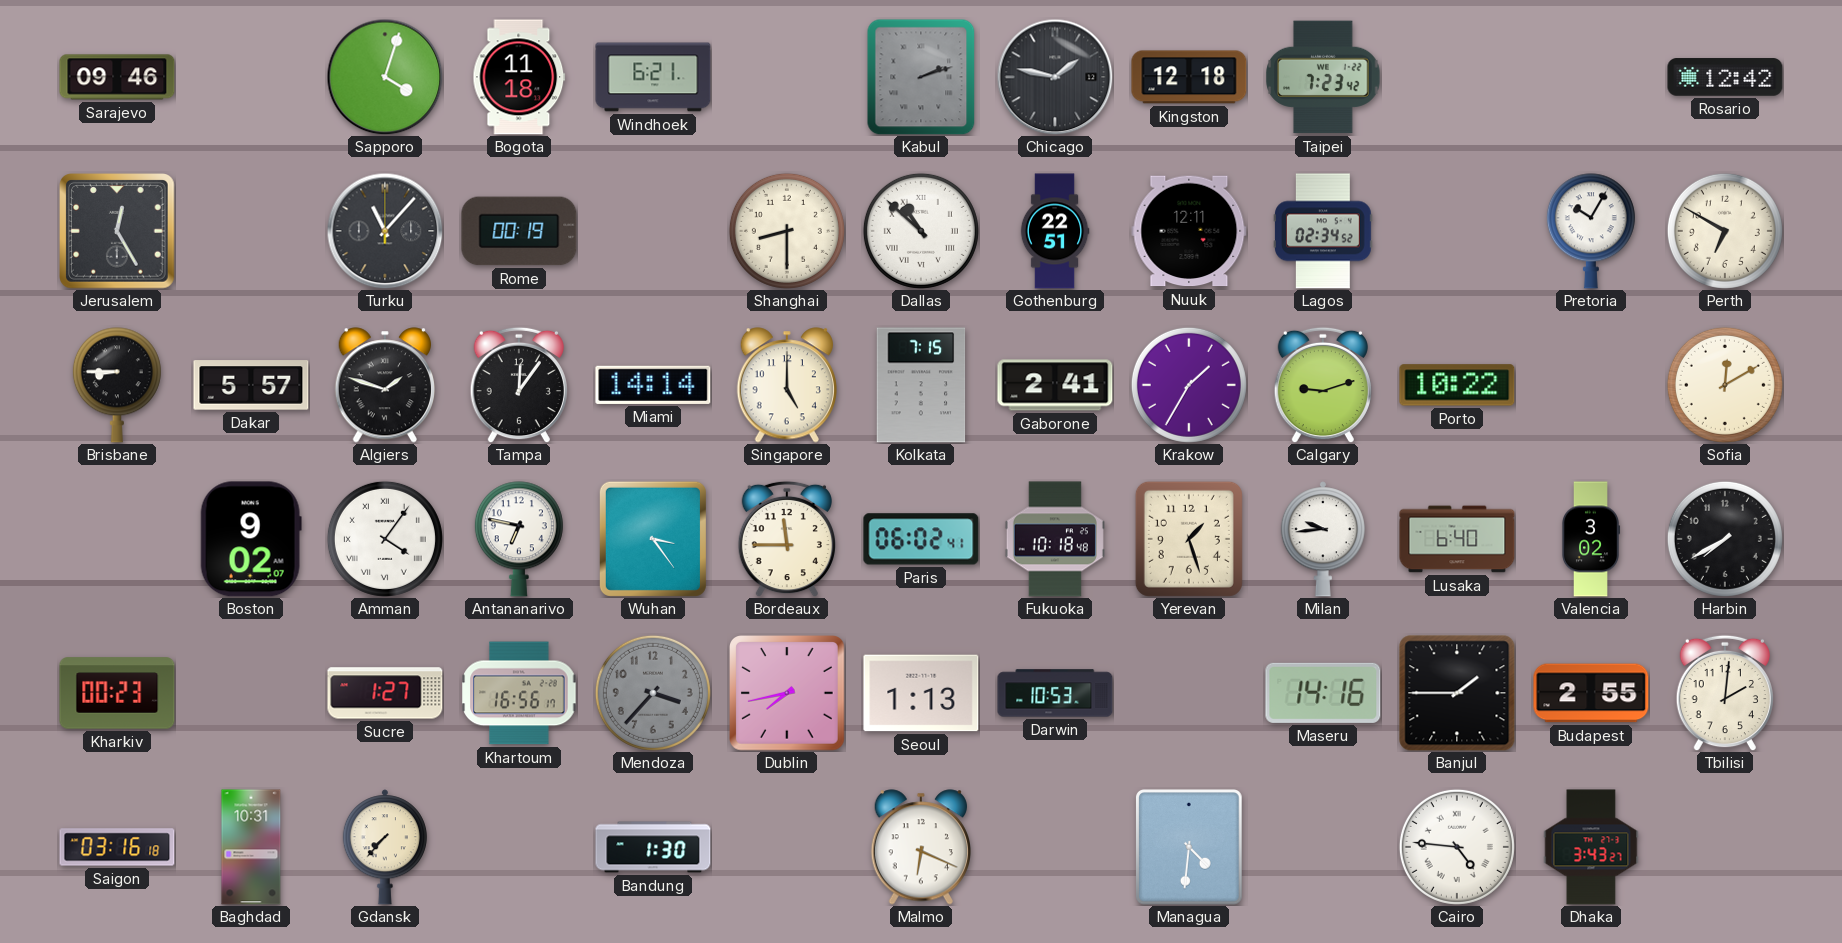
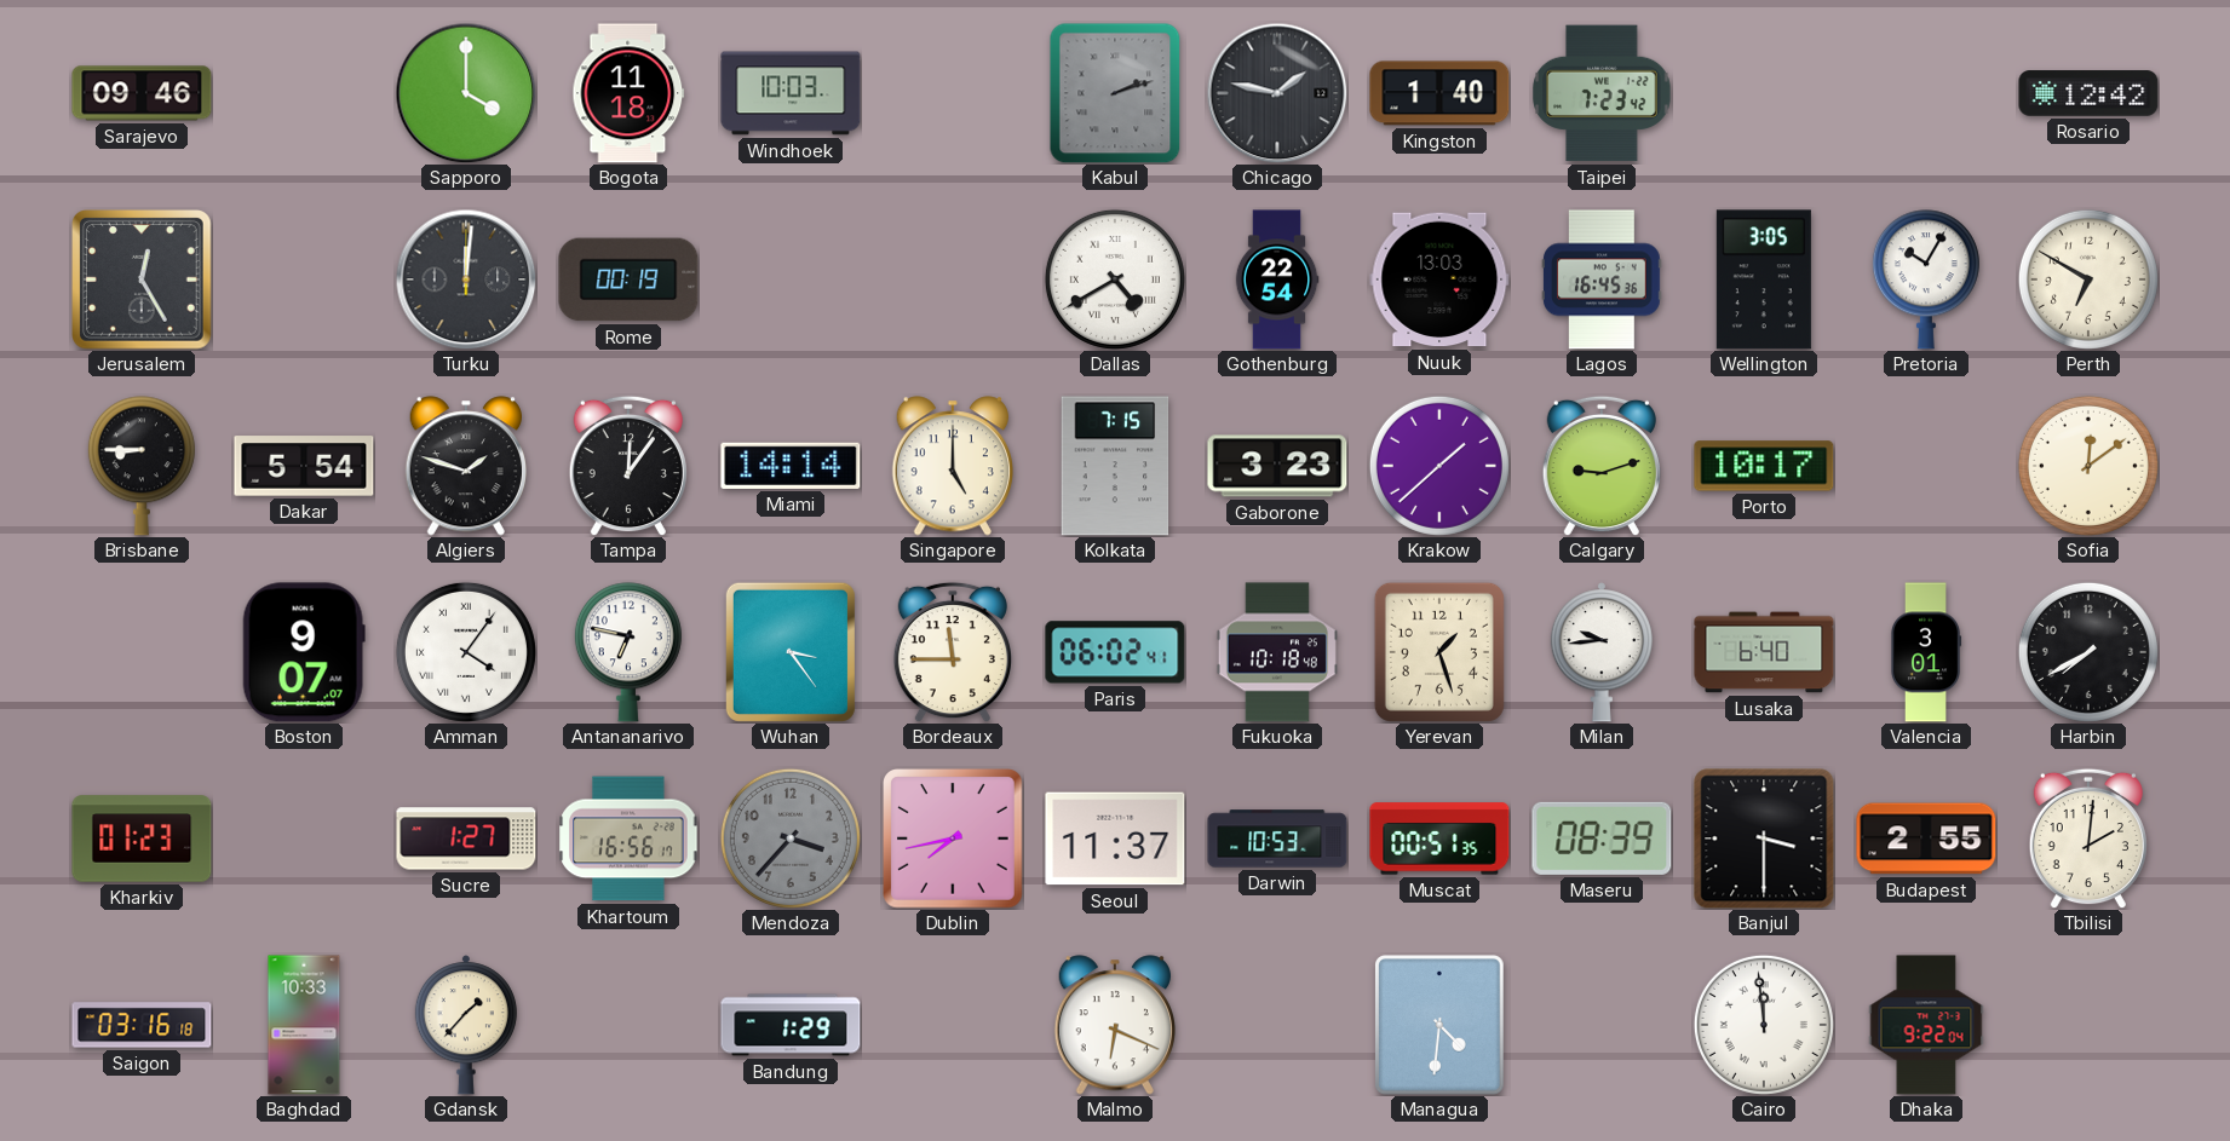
Sapporo: 4:03 -> 4:00 (466, 93)
Windhoek: 6:21 -> 10:03 (791, 93)
Kingston: 12:18 -> 1:40 (1439, 93)
Turku: 11:07 -> 12:01 (466, 280)
Shanghai: 8:30 -> none (787, 231)
Dallas: 10:52 -> 4:40 (1115, 280)
Gothenburg: 22:51 -> 22:54 (1277, 280)
Nuuk: 12:11 -> 13:03 (1439, 280)
Lagos: 02:34 -> 16:45 (1603, 280)
Wellington: none -> 3:05 (1764, 280)
Dakar: 5:57 -> 5:54 (304, 466)
Gaborone: 2:41 -> 3:23 (1277, 466)
Krakow: 1:35 -> 1:38 (1439, 466)
Porto: 10:22 -> 10:17 (1764, 466)
Sofia: 12:10 -> 12:09 (2088, 466)
Boston: 9:02 -> 9:07 (304, 652)
Valencia: 3:02 -> 3:01 (1926, 652)
Kharkiv: 00:23 -> 01:23 (142, 839)
Seoul: 1:13 -> 11:37 (1115, 839)
Muscat: none -> 00:51 (1439, 839)
Maseru: 14:16 -> 08:39 (1602, 839)
Banjul: 1:45 -> 3:30 (1764, 839)
Baghdad: 10:31 -> 10:33 (304, 1025)
Gdansk: 7:37 -> 1:37 (466, 1025)
Bandung: 1:30 -> 1:29 (791, 1025)
Cairo: 4:46 -> 11:59 (1764, 1025)
Dhaka: 3:43 -> 9:22 (1926, 1025)
